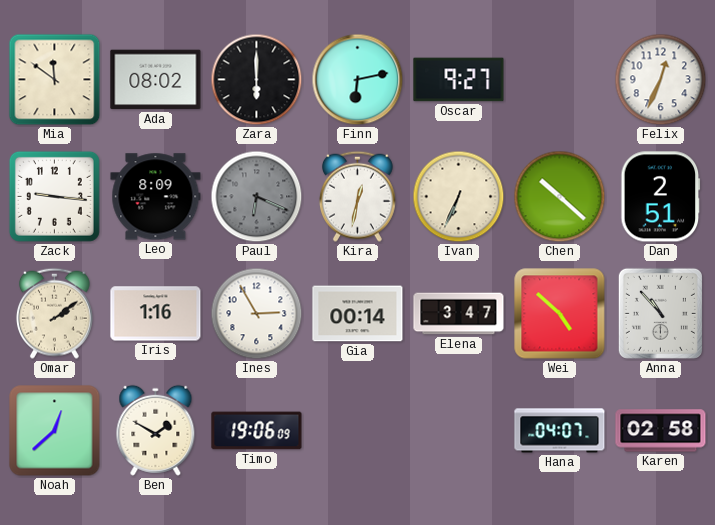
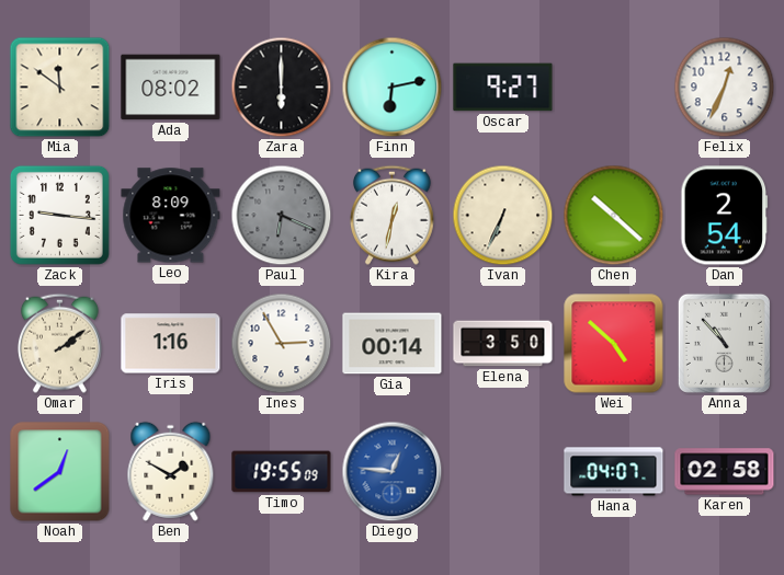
Dan: 2:51 -> 2:54 (725, 216)
Elena: 3:47 -> 3:50 (503, 344)
Noah: 12:38 -> 12:39 (60, 472)
Timo: 19:06 -> 19:55 (282, 472)
Diego: none -> 12:46 (393, 472)
